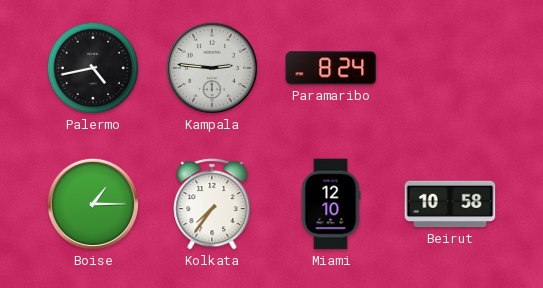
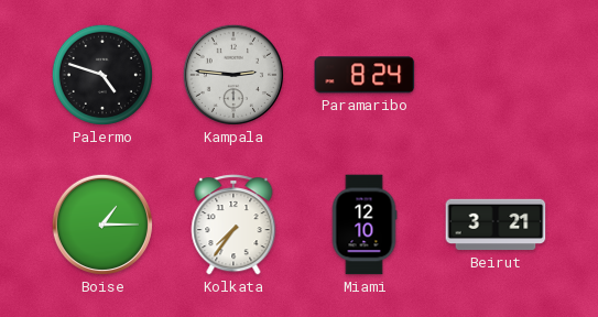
Palermo: 4:43 -> 4:48 (102, 75)
Beirut: 10:58 -> 3:21 (496, 225)
